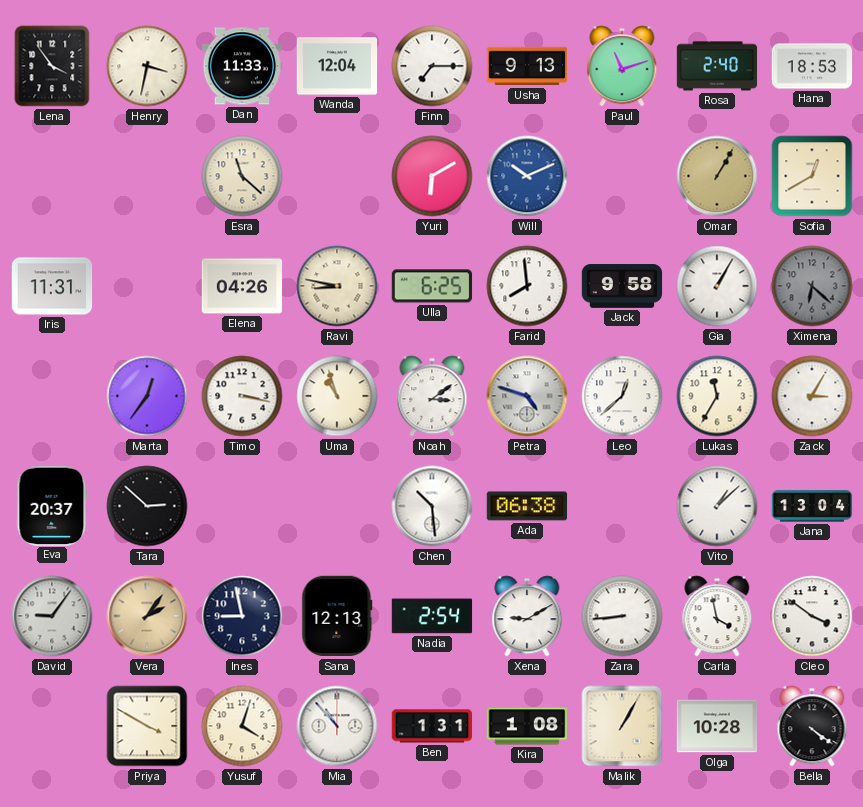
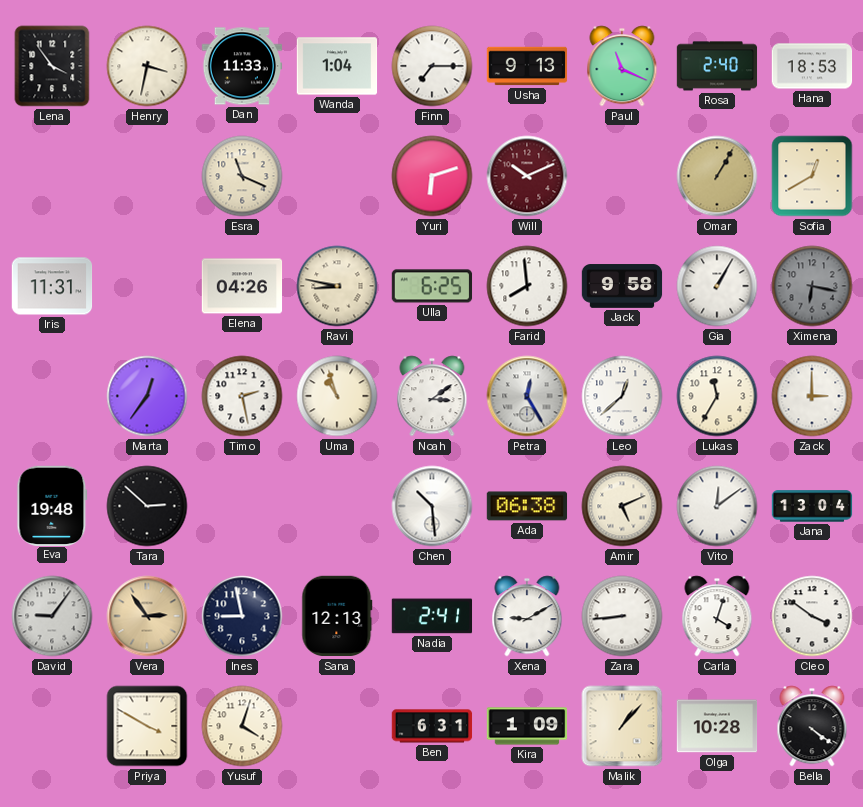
Wanda: 12:04 -> 1:04 (337, 66)
Paul: 11:12 -> 11:19 (622, 66)
Esra: 11:22 -> 11:19 (242, 176)
Yuri: 6:10 -> 6:12 (432, 176)
Will dial: blue -> burgundy (527, 176)
Ximena: 6:22 -> 6:17 (812, 286)
Timo: 3:17 -> 2:28 (242, 396)
Petra: 4:48 -> 12:25 (527, 396)
Zack: 3:05 -> 3:00 (812, 396)
Eva: 20:37 -> 19:48 (52, 505)
Amir: none -> 5:11 (622, 506)
Vito: 1:08 -> 12:09 (717, 506)
Vera: 2:06 -> 2:54 (147, 616)
Nadia: 2:54 -> 2:41 (432, 616)
Carla: 3:58 -> 4:03 (717, 616)
Mia: 10:53 -> none (337, 726)
Ben: 1:31 -> 6:31 (432, 726)
Kira: 1:08 -> 1:09 (527, 726)
Malik: 1:05 -> 1:07 (622, 726)
